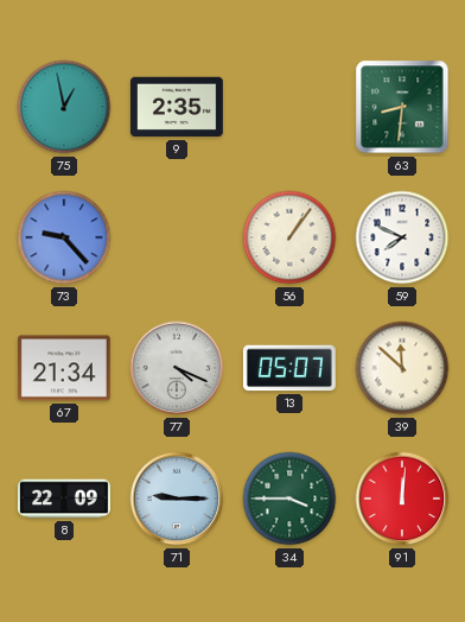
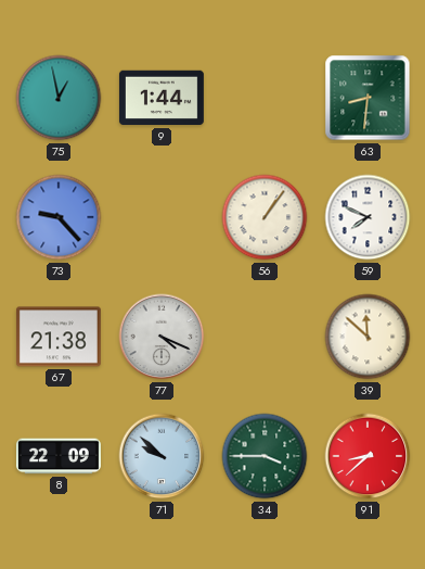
9: 2:35 -> 1:44 (162, 98)
67: 21:34 -> 21:38 (59, 337)
13: 05:07 -> none (289, 368)
71: 9:15 -> 9:52 (162, 456)
91: 12:01 -> 8:38 (368, 456)
